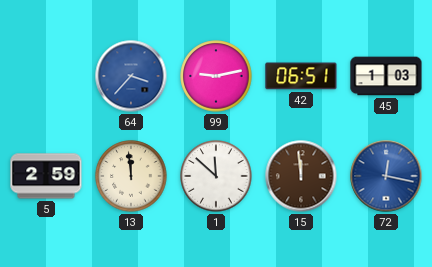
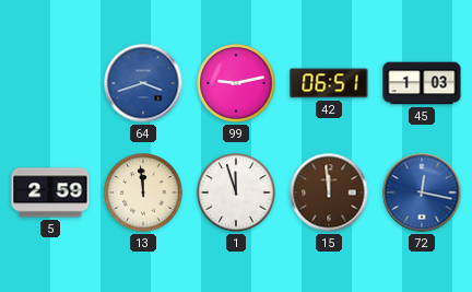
64: 3:37 -> 3:42 (143, 83)
1: 11:52 -> 11:57 (236, 192)
